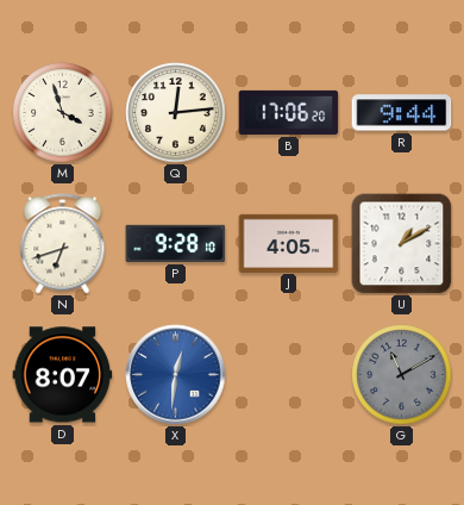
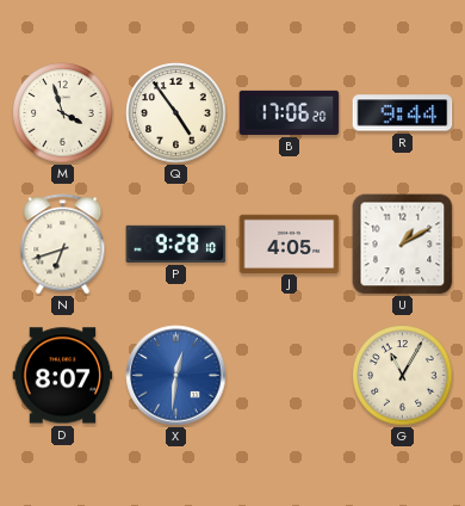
Q: 12:14 -> 4:54 (176, 113)
G: 11:10 -> 11:05 (403, 376)
G dial: grey -> cream (403, 376)
